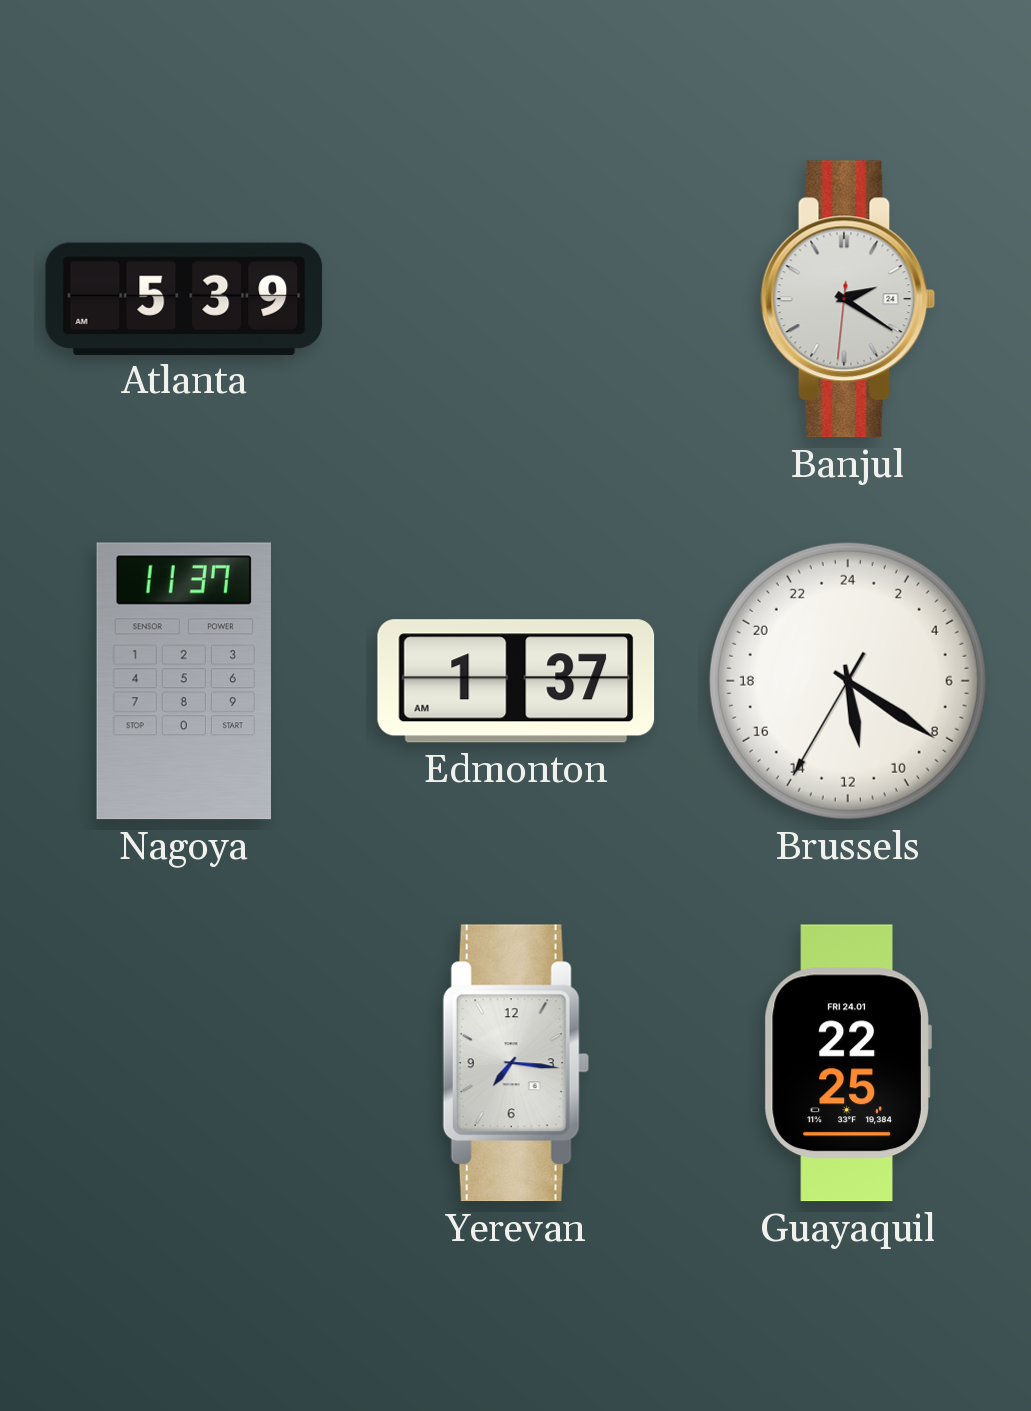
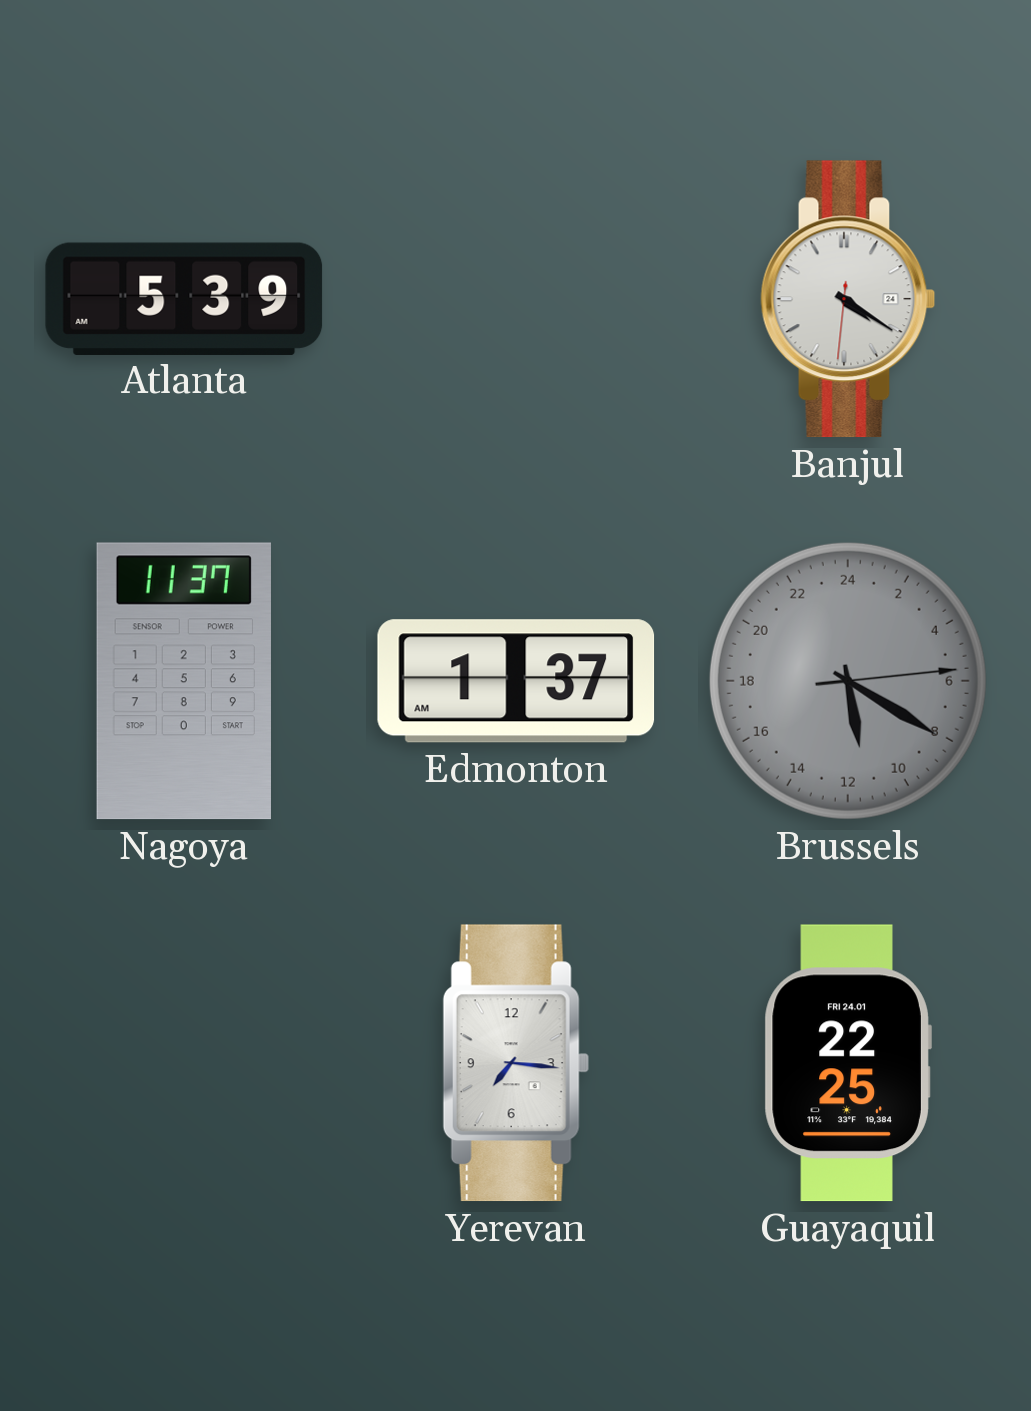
Banjul: 2:20 -> 4:20 (848, 299)
Brussels: 11:20:35 -> 11:20:14 (848, 681)
Brussels dial: white -> grey (848, 681)
